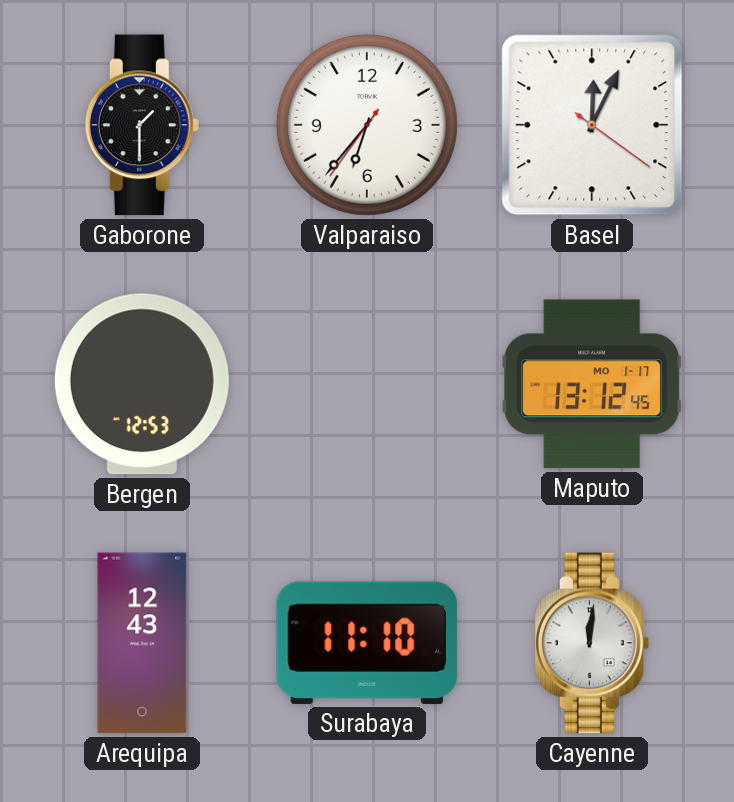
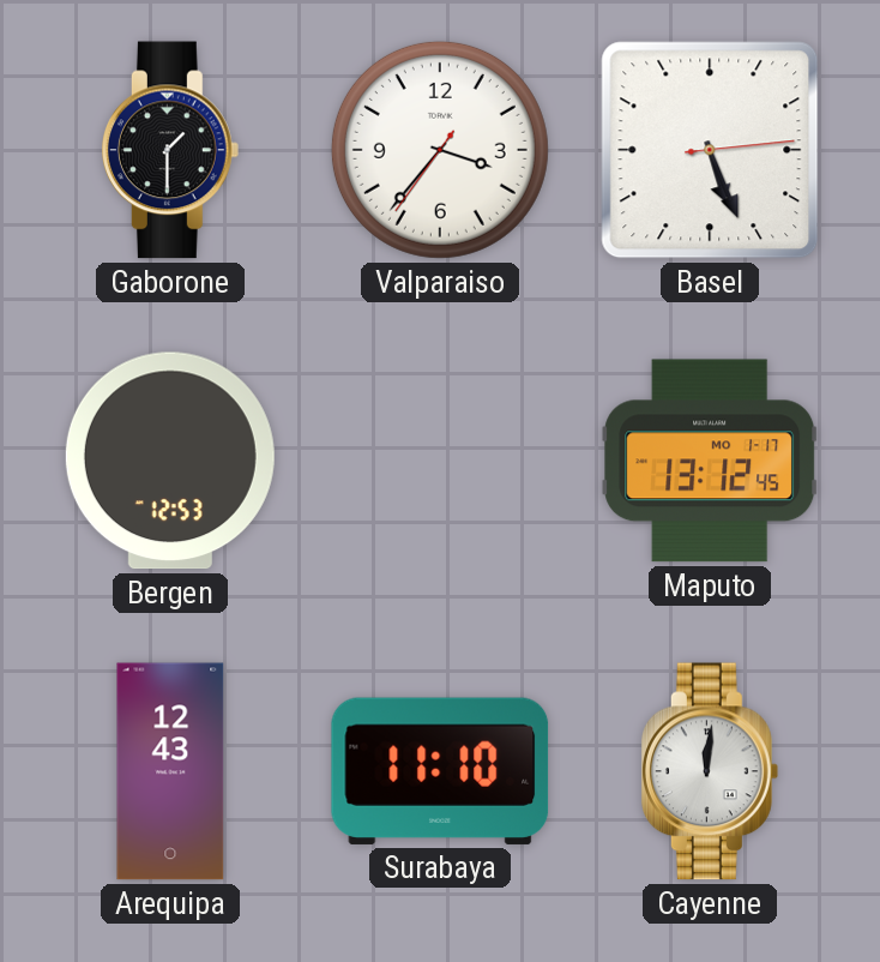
Valparaiso: 6:36 -> 3:36 (440, 150)
Basel: 12:04 -> 5:26 (710, 150)
